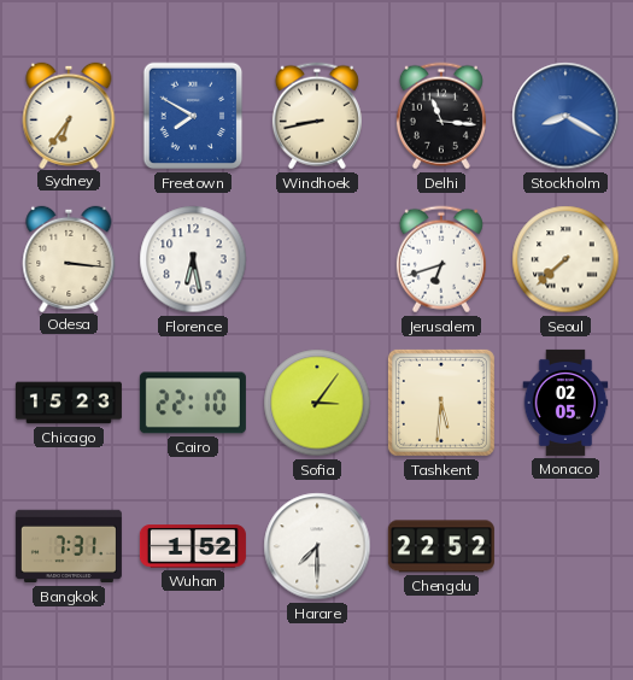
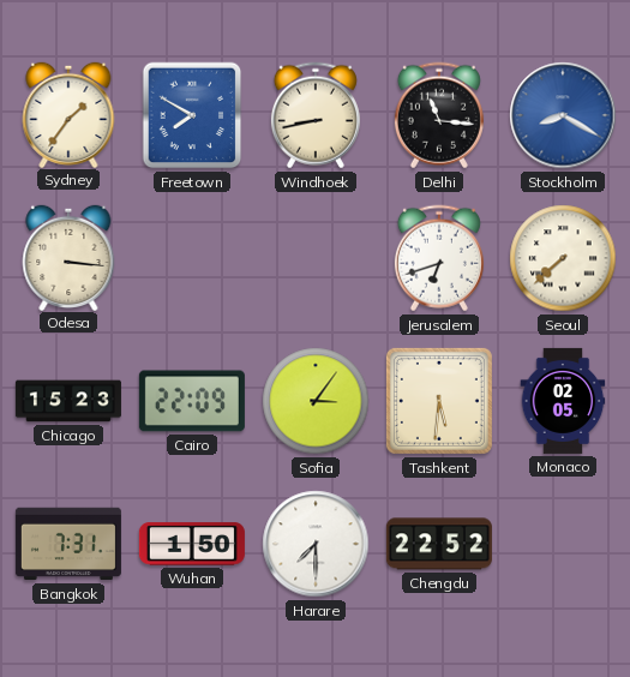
Sydney: 6:36 -> 1:36 (68, 114)
Florence: 6:28 -> none (193, 259)
Cairo: 22:10 -> 22:09 (192, 401)
Wuhan: 1:52 -> 1:50 (192, 544)
